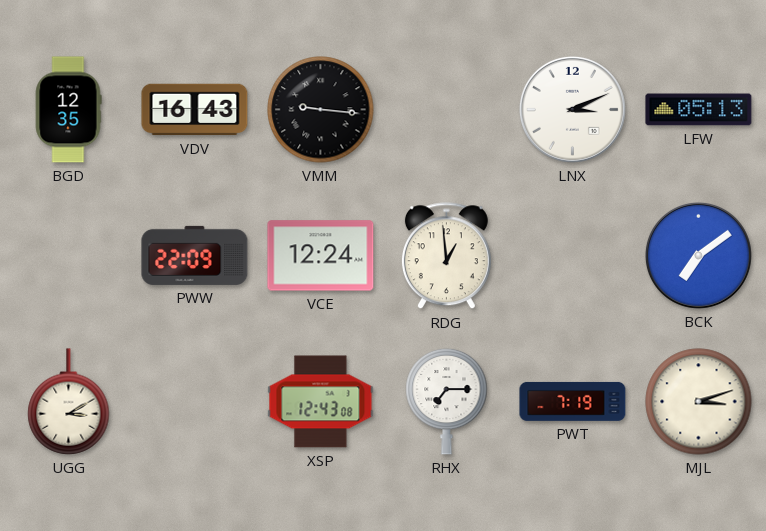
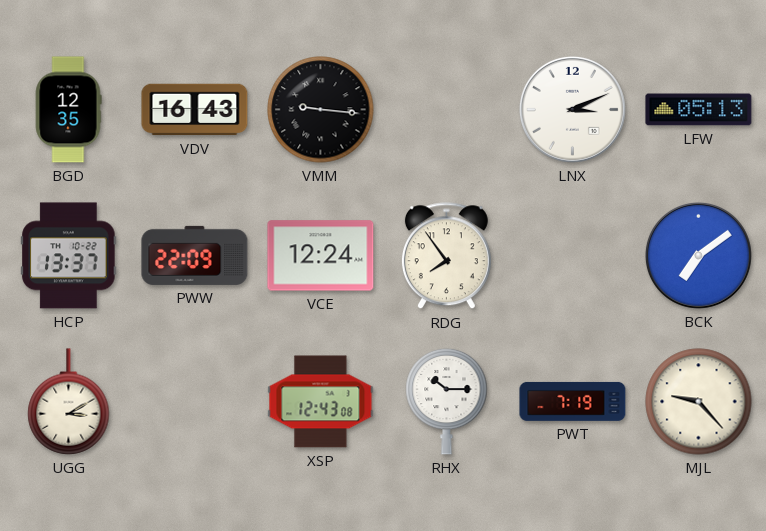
HCP: none -> 13:37 (69, 256)
RDG: 12:59 -> 7:54 (446, 256)
RHX: 7:15 -> 10:15 (447, 401)
MJL: 3:12 -> 9:23 (699, 402)
